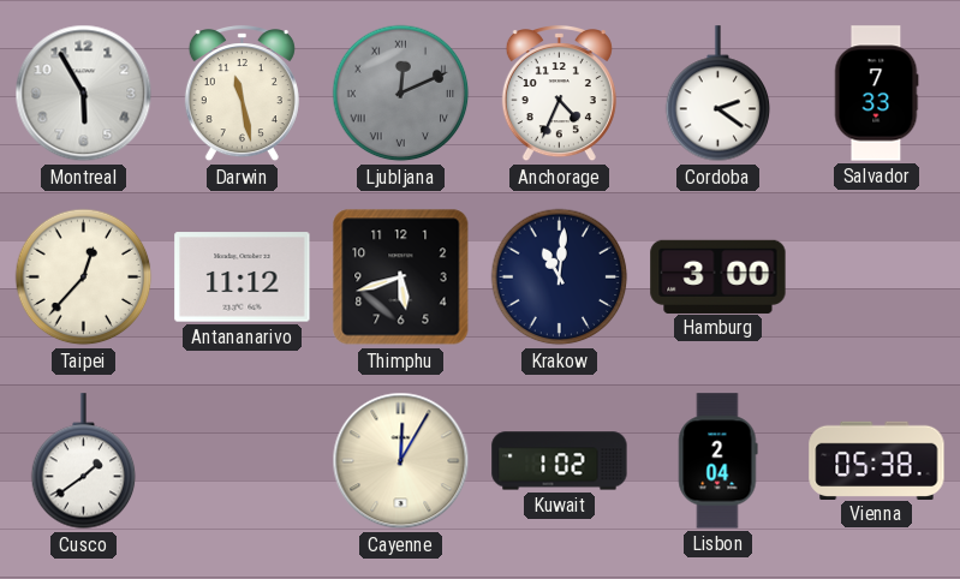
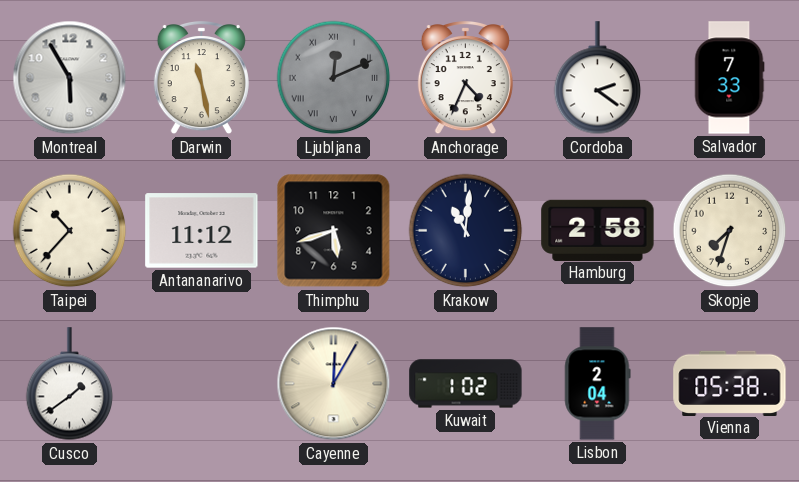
Taipei: 12:37 -> 10:37 (70, 231)
Hamburg: 3:00 -> 2:58 (598, 230)
Skopje: none -> 7:33 (730, 231)
